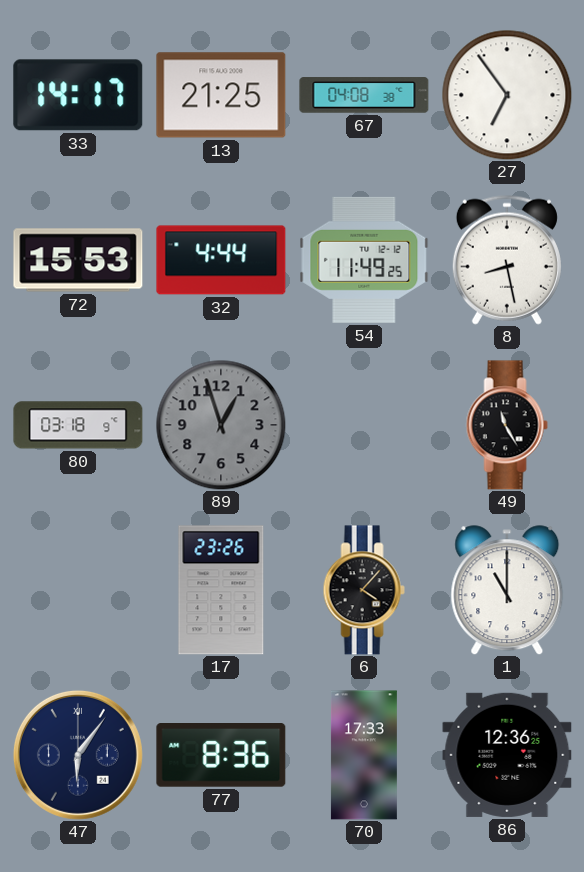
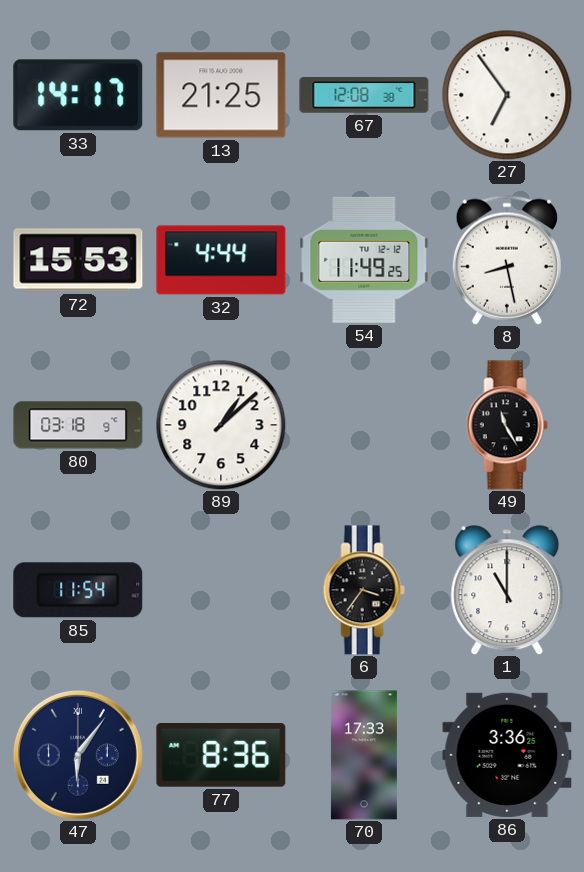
67: 04:08 -> 12:08 (364, 95)
89: 12:57 -> 1:08 (221, 425)
89 dial: grey -> white (221, 425)
85: none -> 11:54 (78, 590)
17: 23:26 -> none (221, 590)
6: 4:07 -> 3:36 (364, 590)
86: 12:36 -> 3:36 (507, 755)
